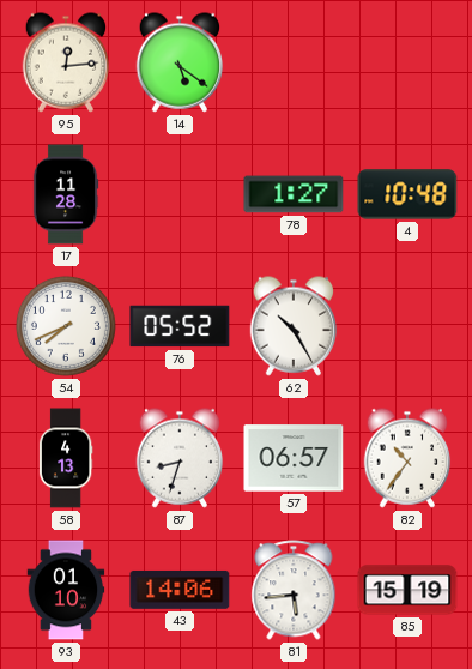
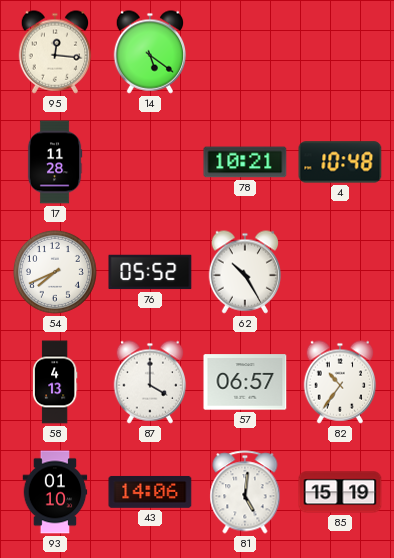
95: 12:14 -> 12:16 (55, 52)
78: 1:27 -> 10:21 (245, 162)
87: 8:33 -> 4:00 (150, 382)
81: 5:44 -> 5:01 (245, 492)
